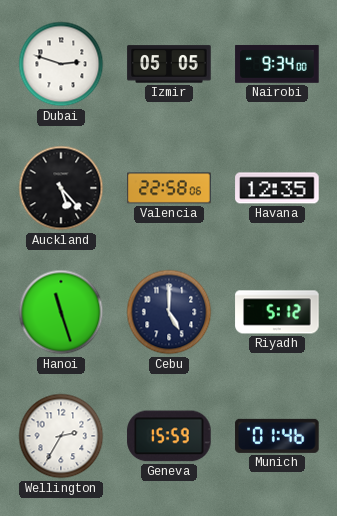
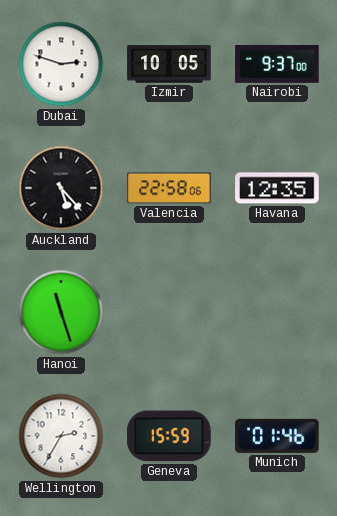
Izmir: 05:05 -> 10:05 (169, 64)
Nairobi: 9:34 -> 9:37 (277, 64)
Cebu: 5:00 -> none (169, 312)
Riyadh: 5:12 -> none (277, 312)
